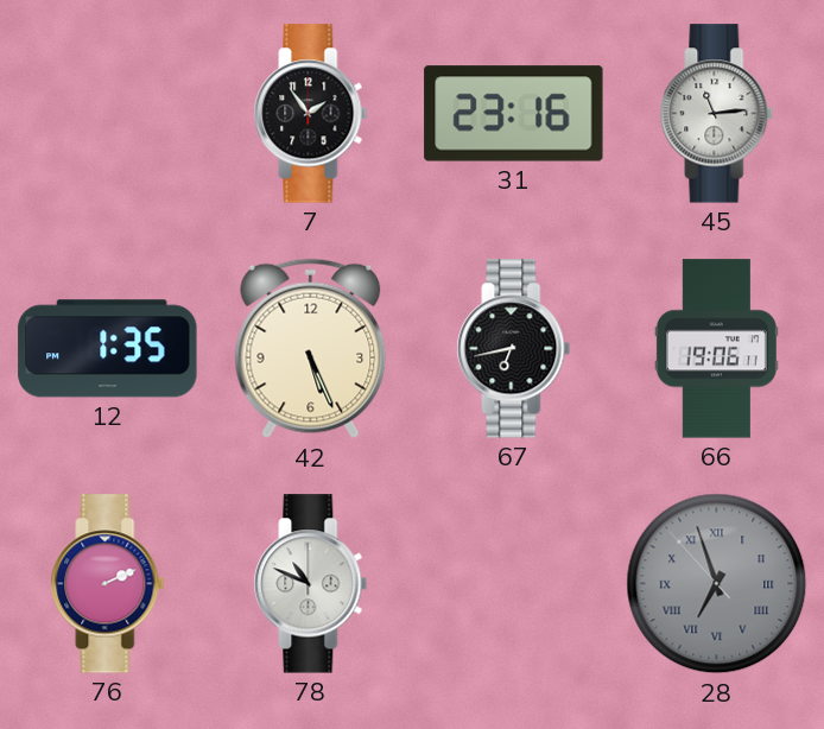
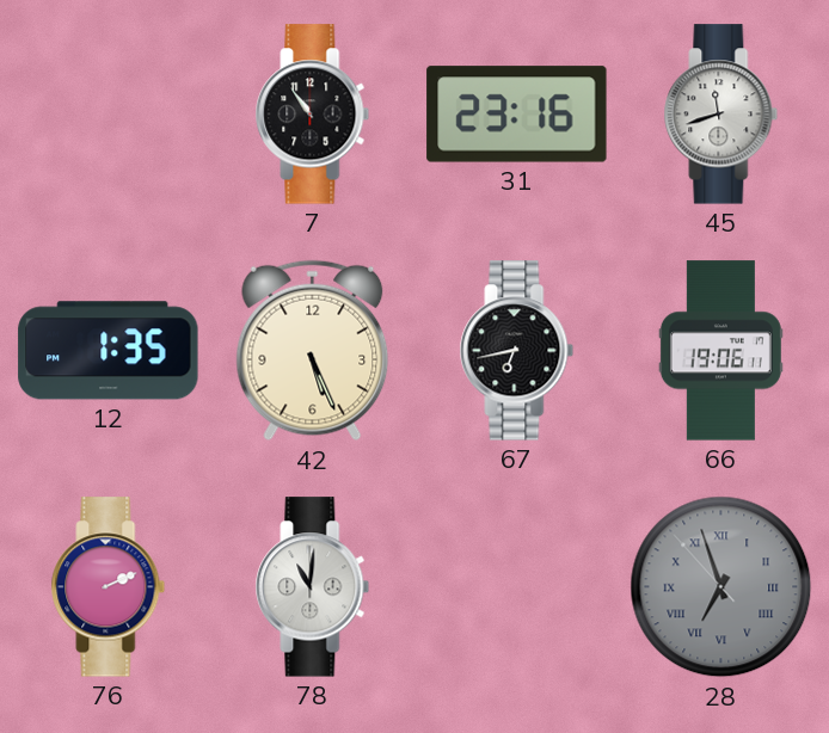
7: 1:54 -> 10:54 (313, 115)
45: 11:14 -> 11:42 (721, 115)
78: 10:49 -> 11:01 (313, 587)
